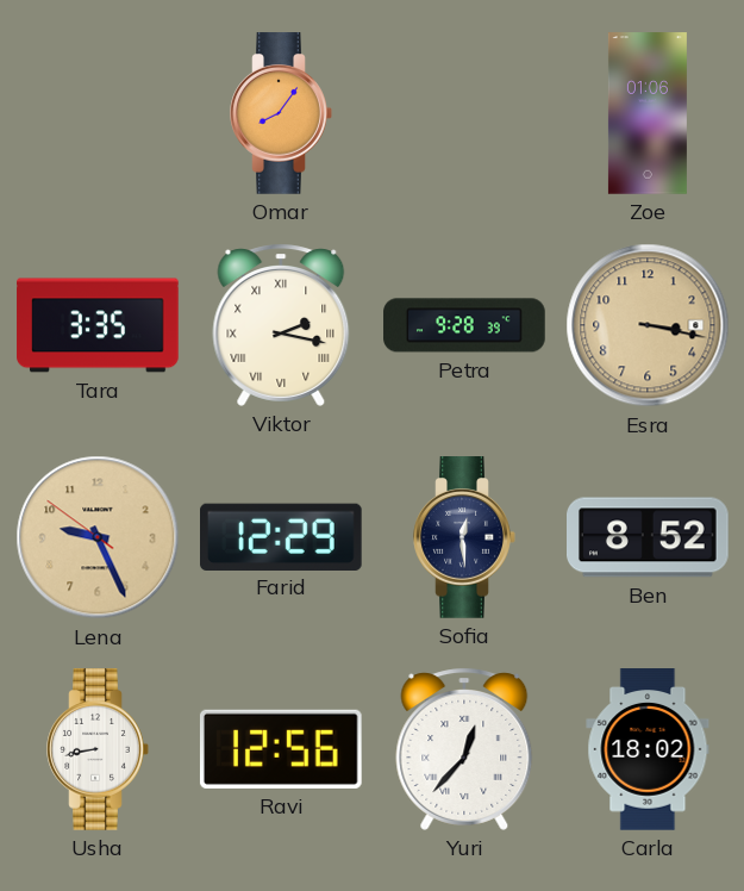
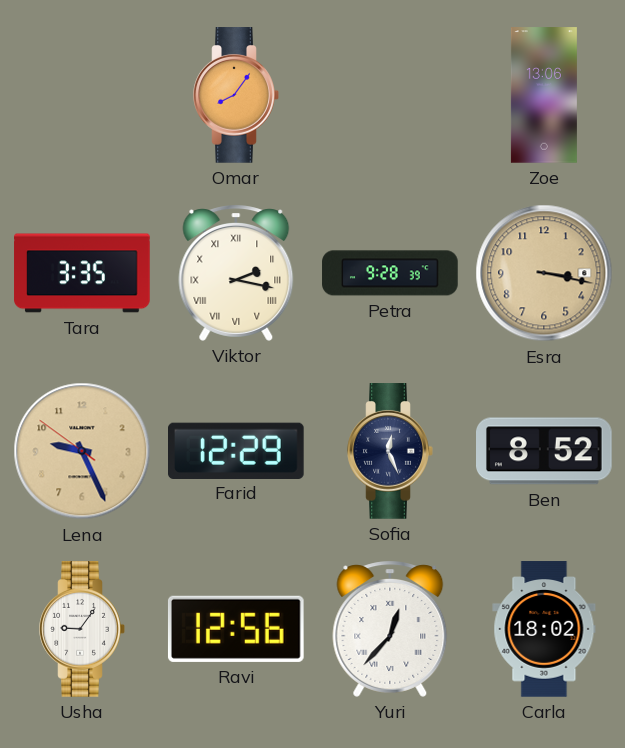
Zoe: 01:06 -> 13:06 (544, 95)
Sofia: 12:29 -> 12:26 (390, 451)
Usha: 8:43 -> 9:06 (82, 629)
